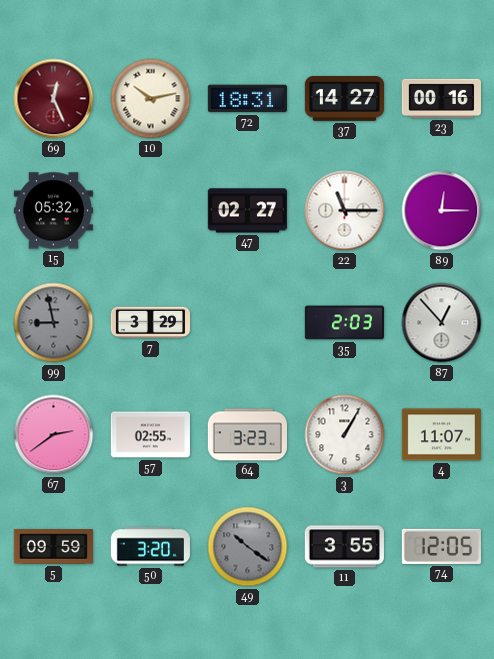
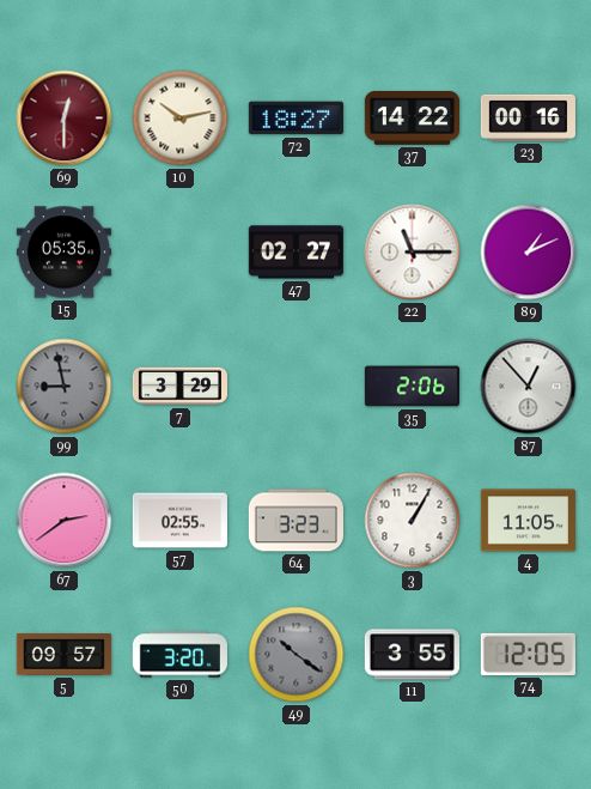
69: 12:26 -> 12:30 (65, 119)
72: 18:31 -> 18:27 (295, 119)
37: 14:27 -> 14:22 (412, 119)
15: 05:32 -> 05:35 (63, 253)
89: 12:15 -> 1:11 (529, 253)
35: 2:03 -> 2:06 (412, 387)
4: 11:07 -> 11:05 (528, 521)
5: 09:59 -> 09:57 (63, 655)
